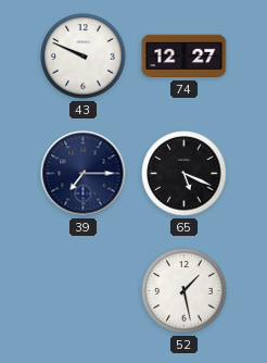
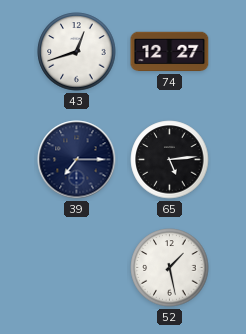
43: 9:49 -> 12:42 (77, 52)
65: 5:19 -> 5:14 (170, 160)
